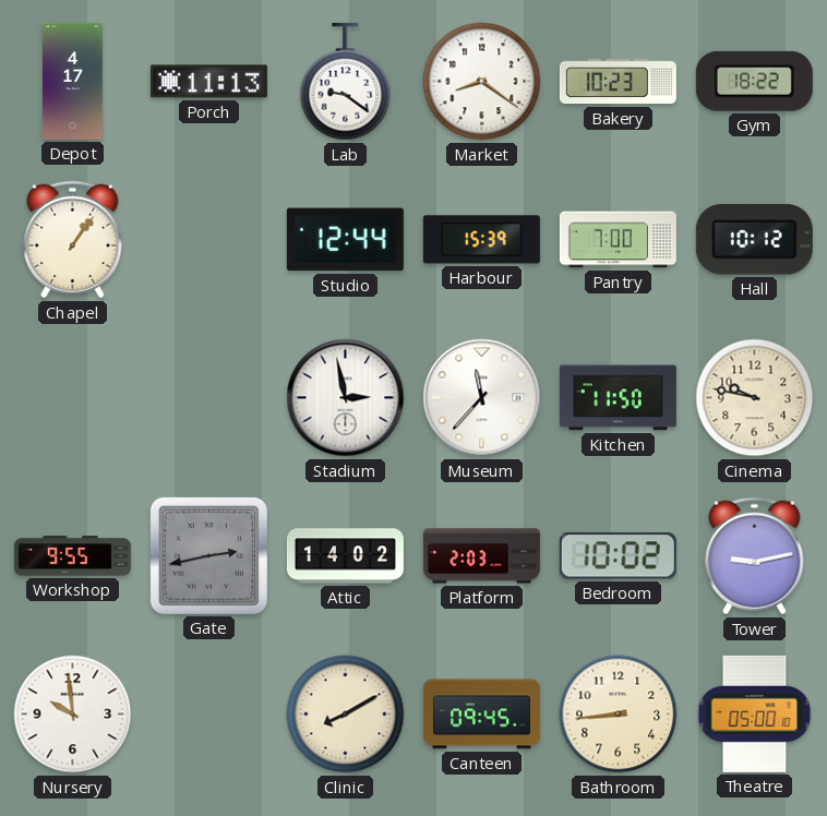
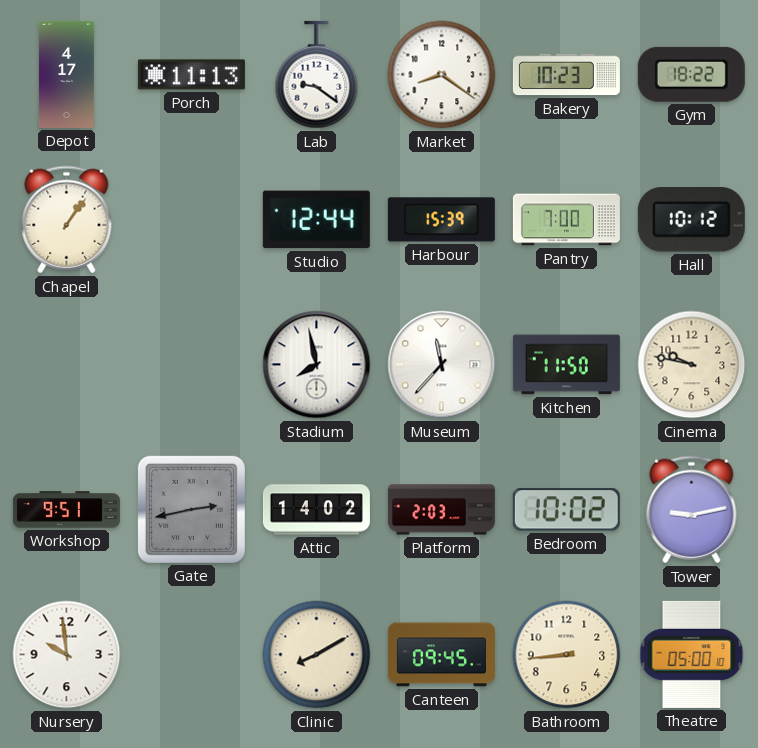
Stadium: 2:58 -> 7:58 (317, 365)
Workshop: 9:55 -> 9:51 (66, 510)
